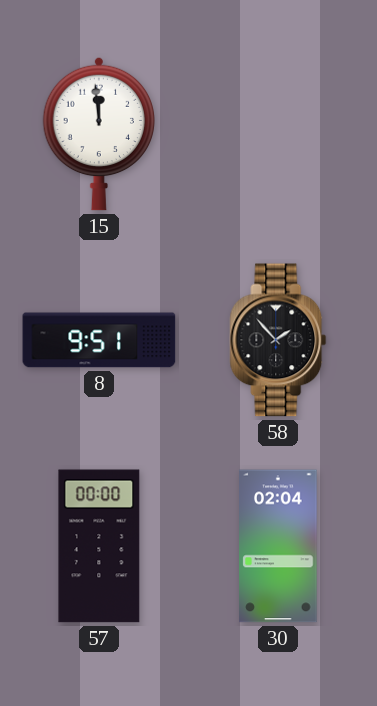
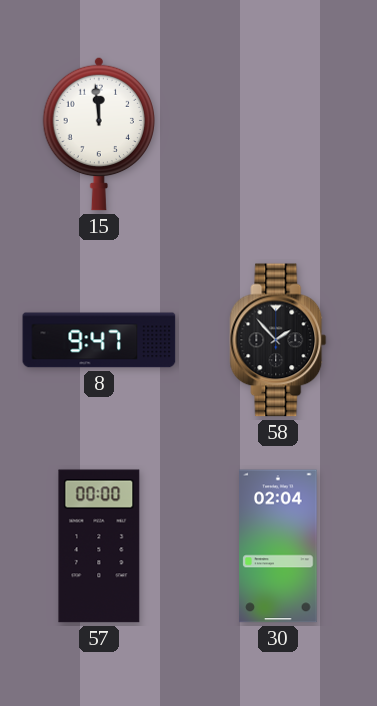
8: 9:51 -> 9:47 (99, 340)
